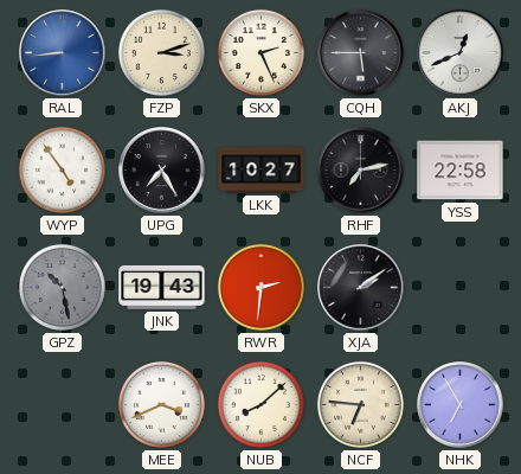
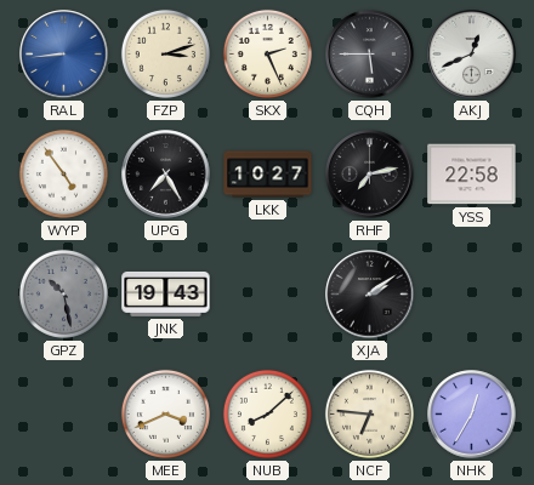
RWR: 2:31 -> none (260, 287)
NHK: 6:55 -> 12:35 (472, 415)
